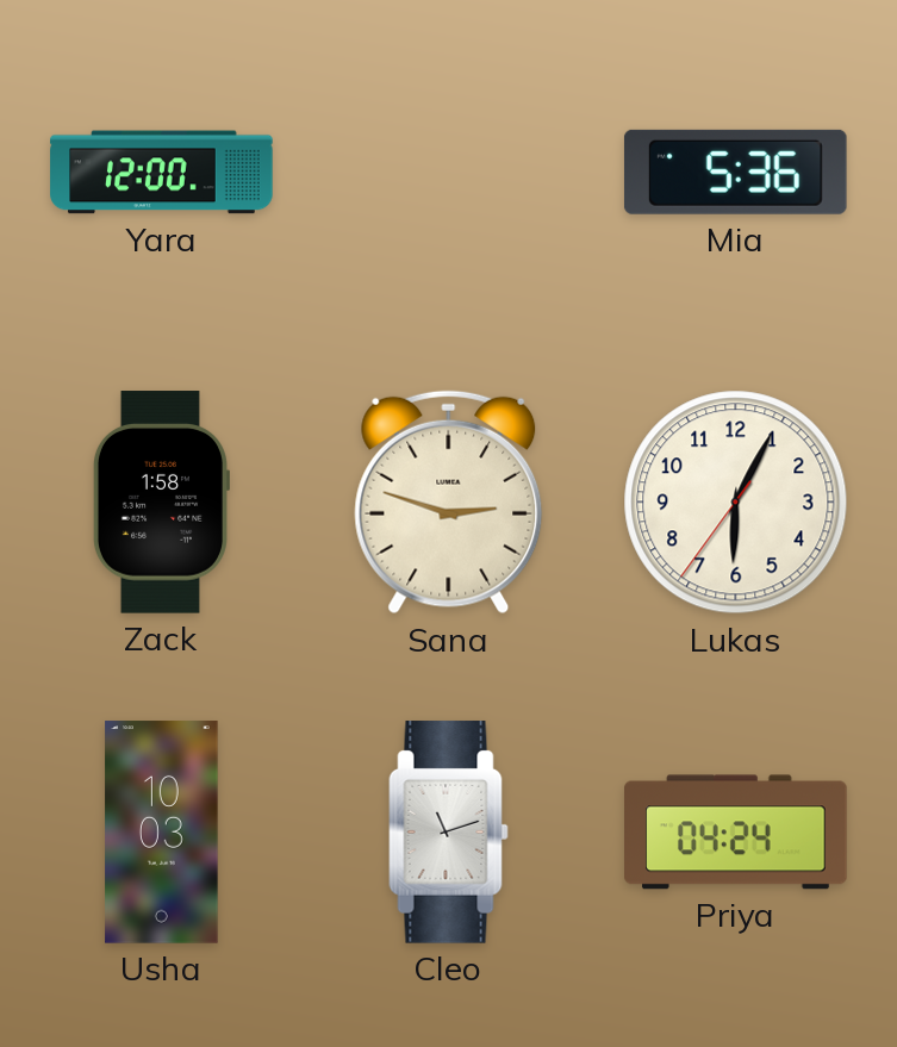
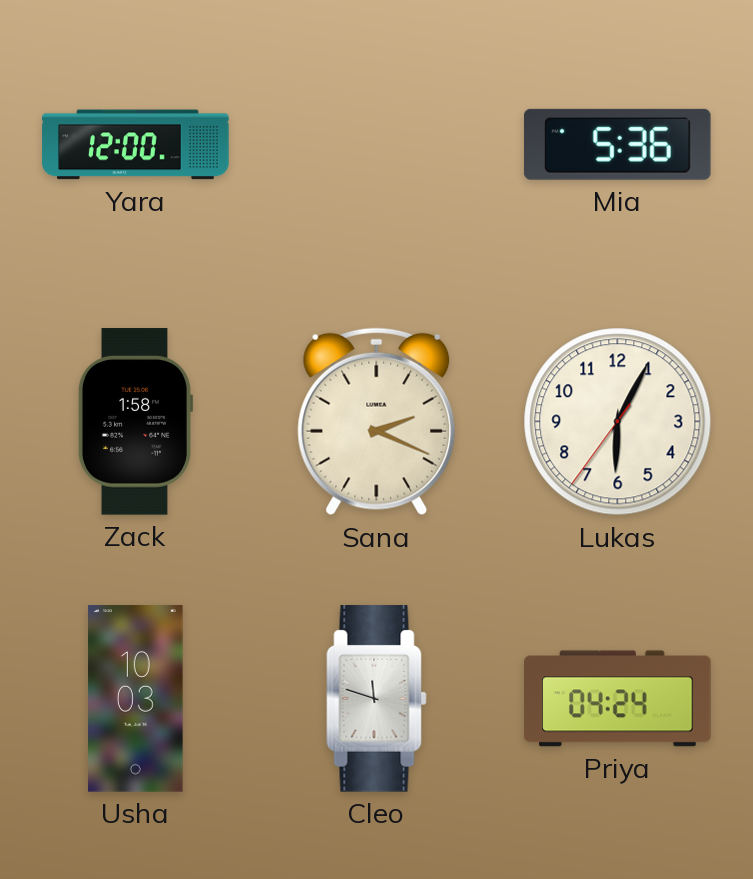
Sana: 2:48 -> 2:19 (377, 422)
Cleo: 11:12 -> 11:48 (377, 699)
